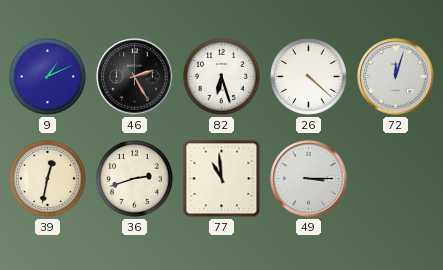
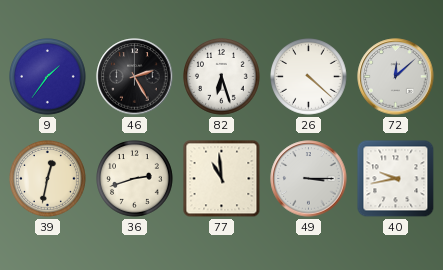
9: 1:11 -> 1:36 (48, 77)
72: 12:03 -> 12:08 (396, 77)
40: none -> 9:43 (396, 179)
